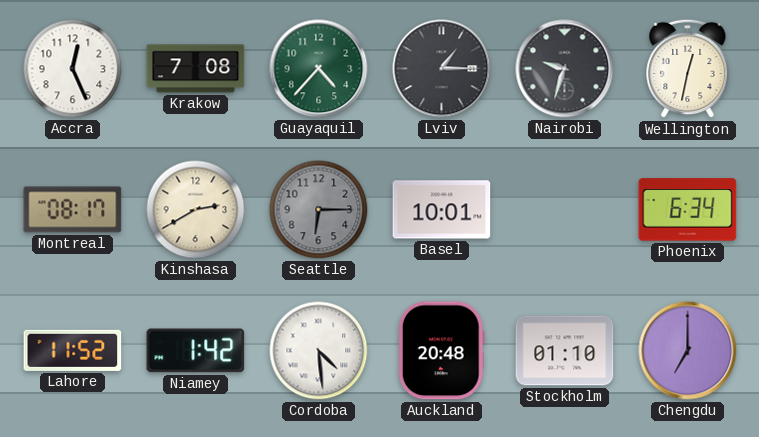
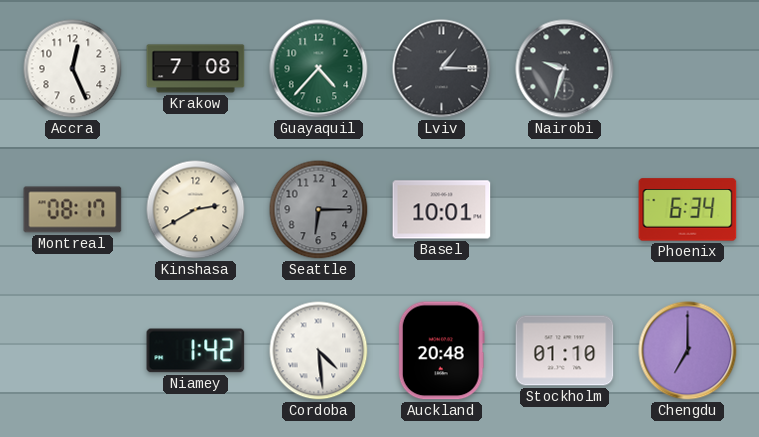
Wellington: 12:32 -> none (688, 69)
Lahore: 11:52 -> none (73, 350)
